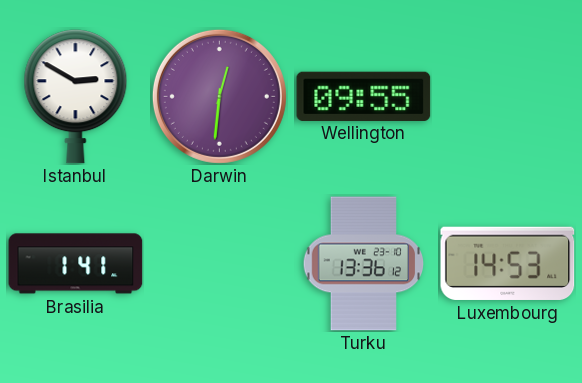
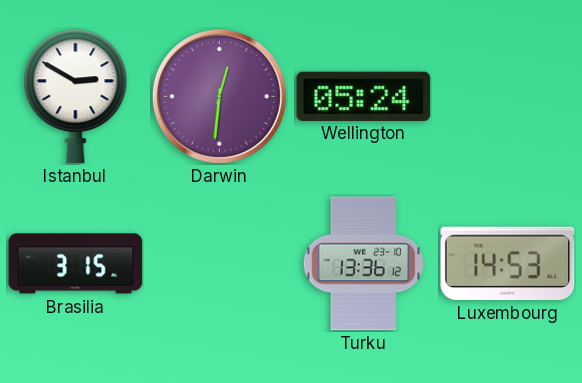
Wellington: 09:55 -> 05:24 (364, 96)
Brasilia: 1:41 -> 3:15 (76, 264)
